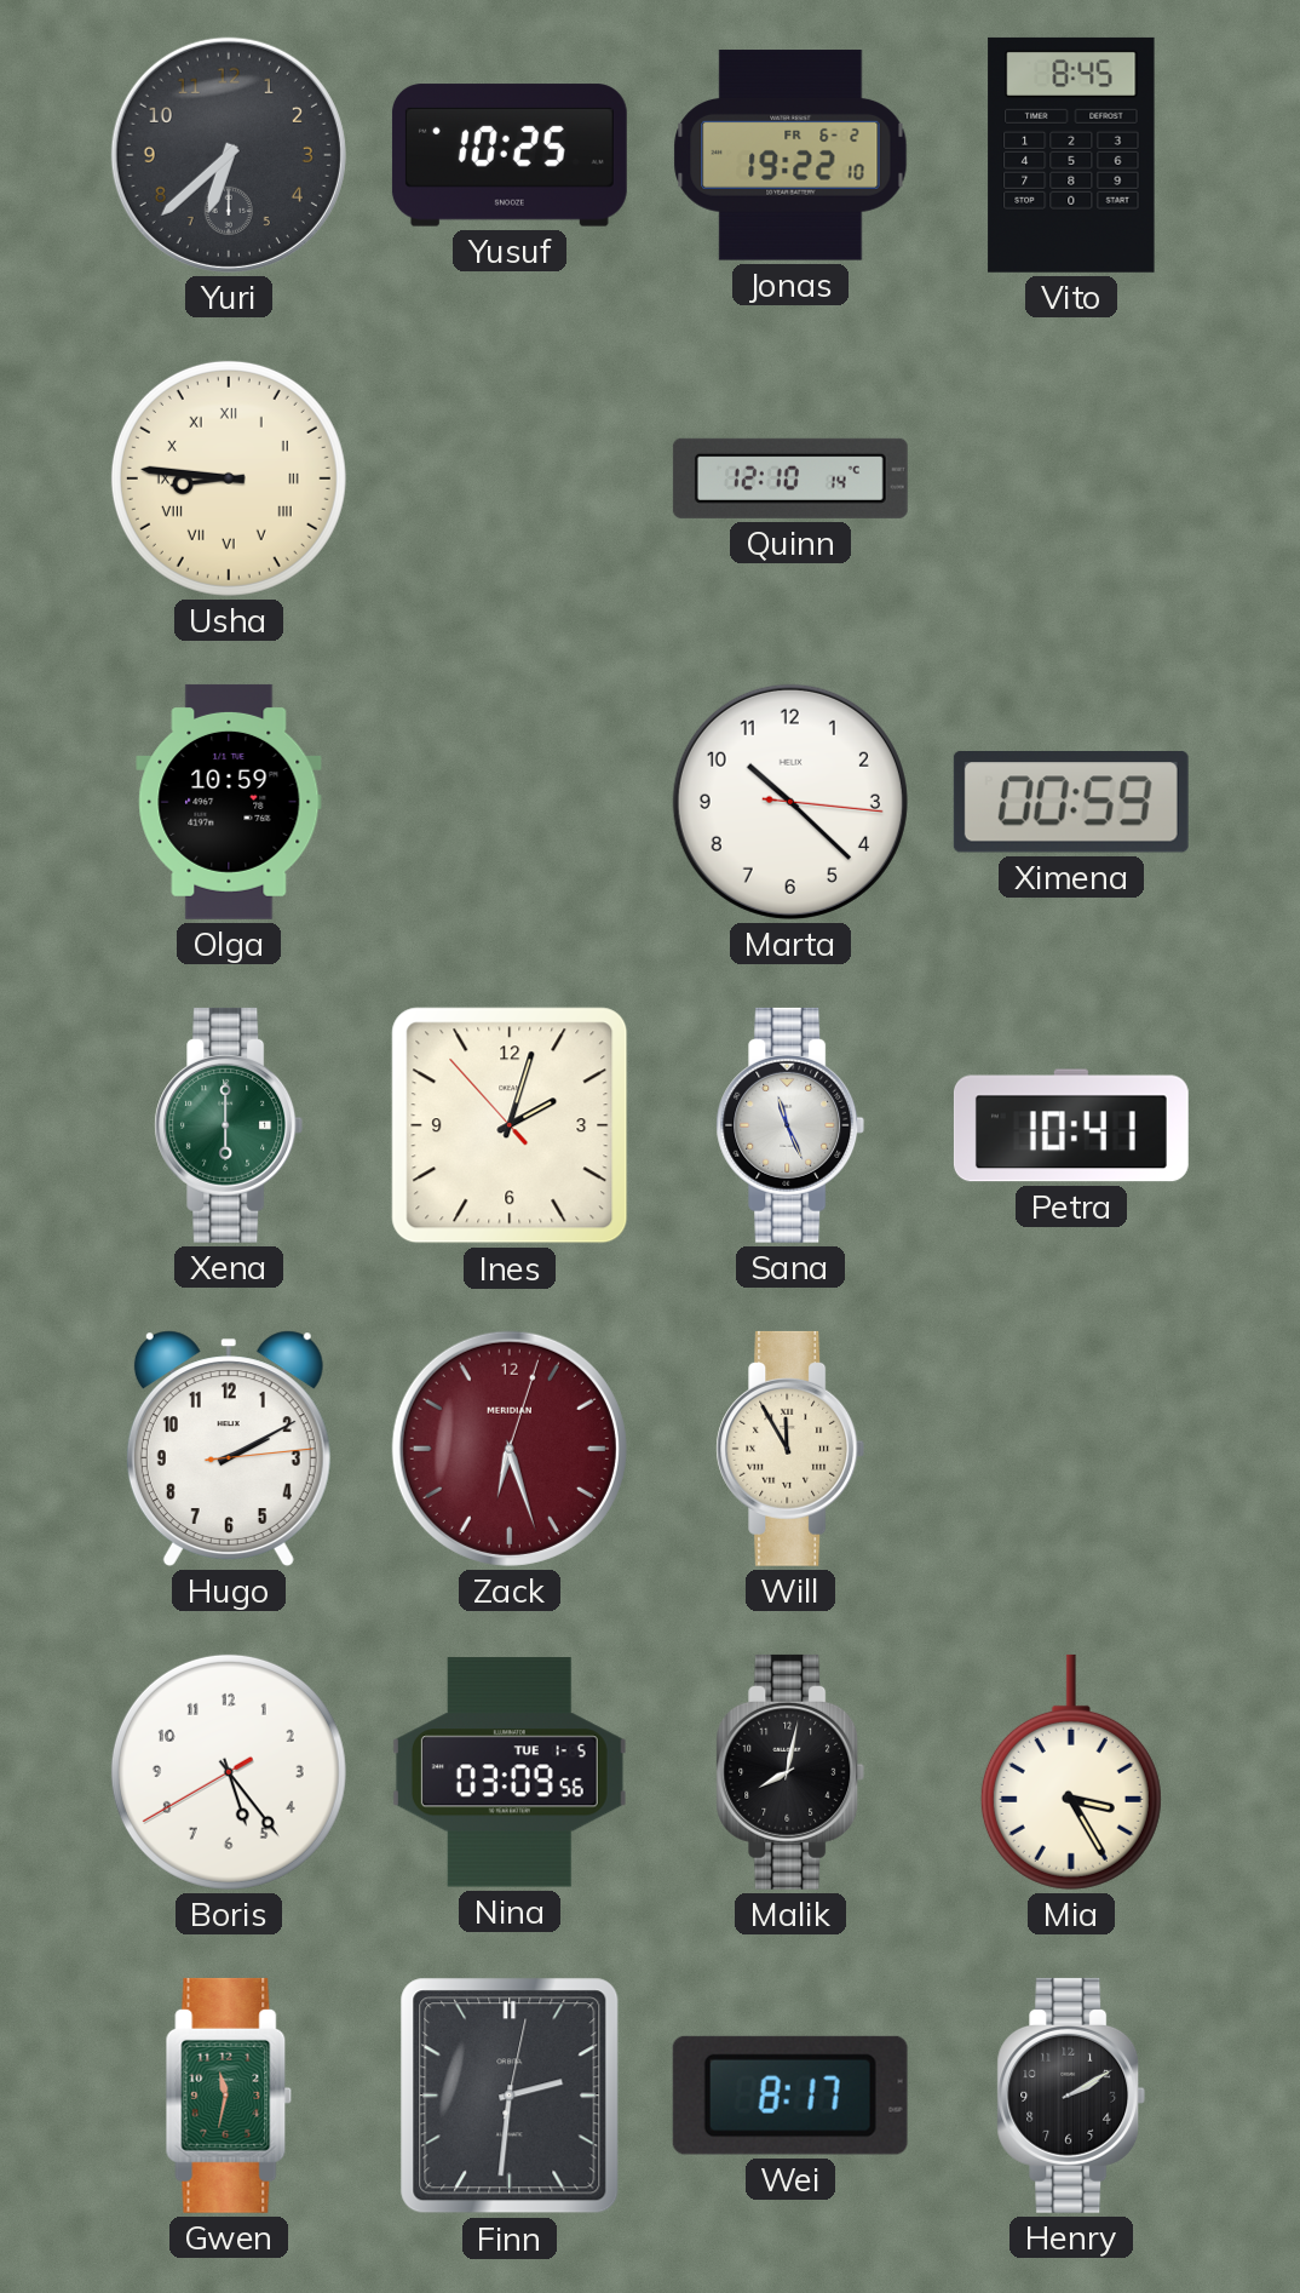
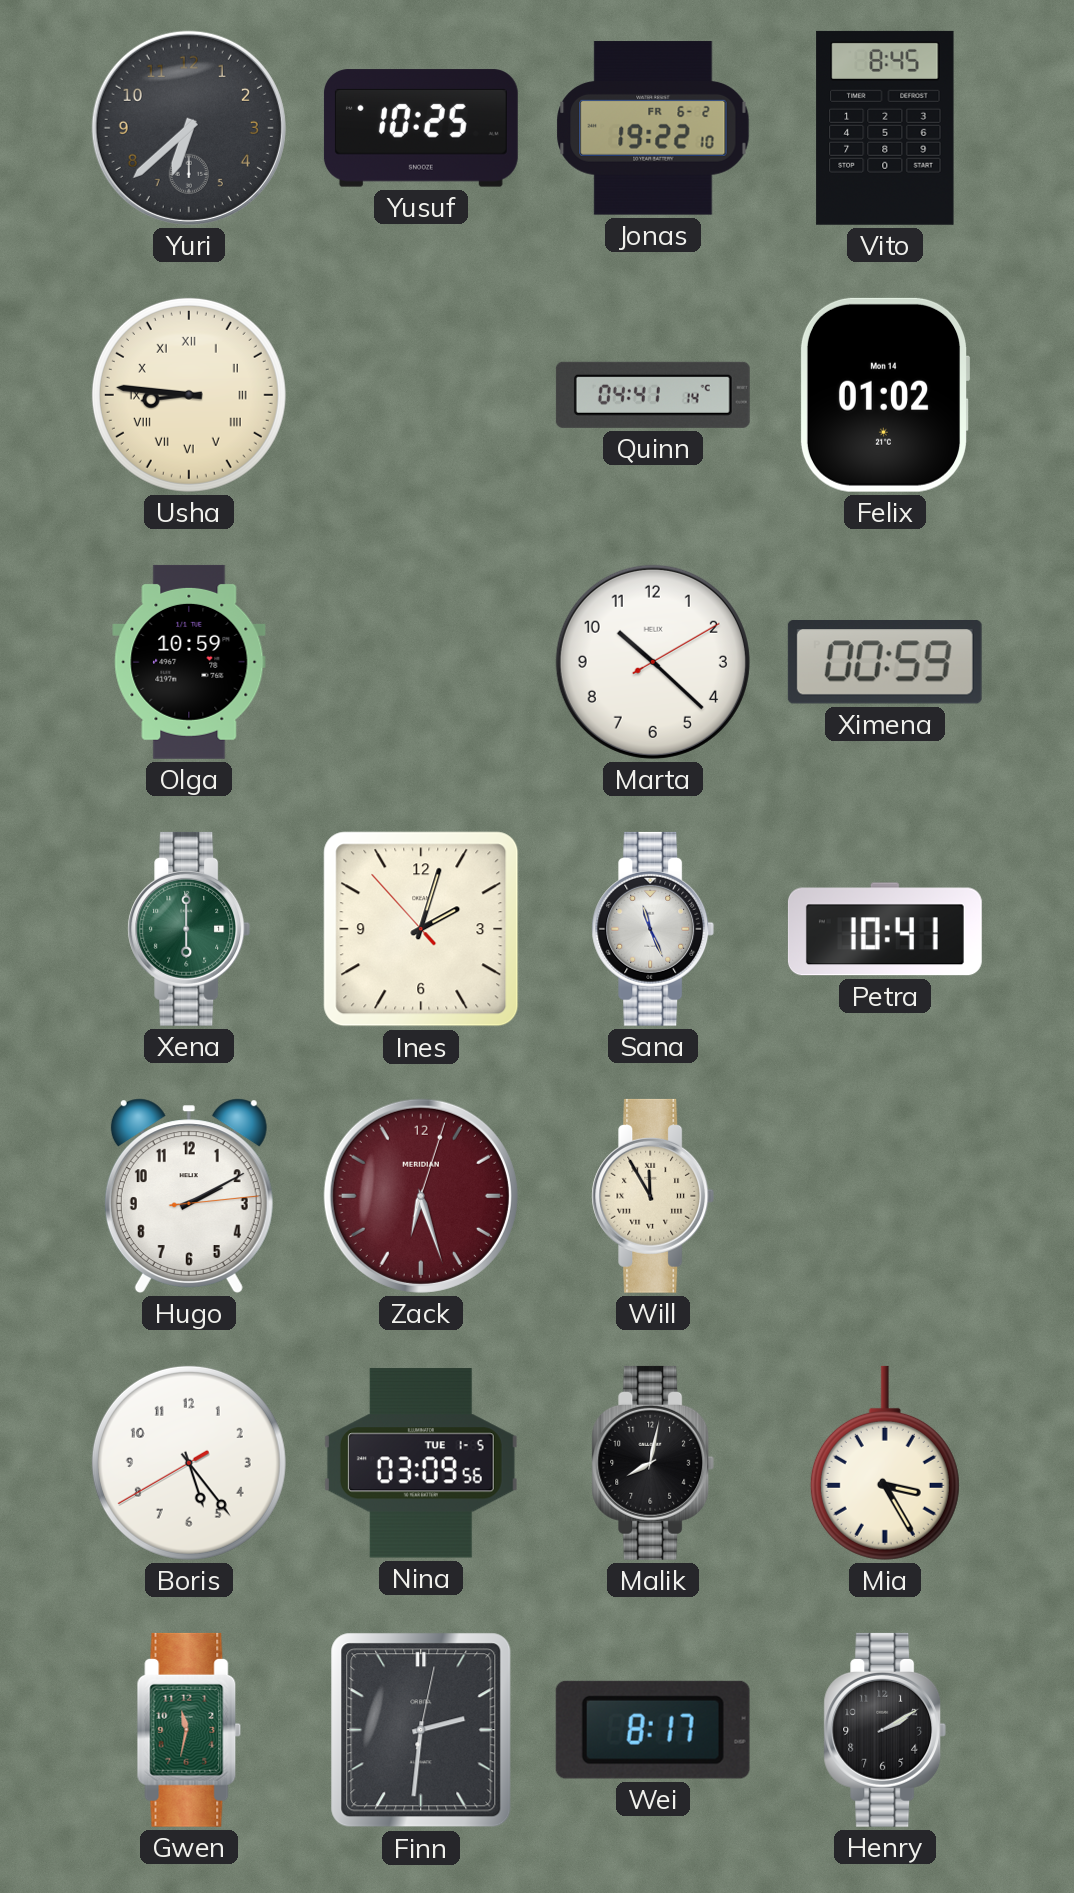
Quinn: 12:10 -> 04:41 (653, 395)
Felix: none -> 01:02 (884, 395)
Marta: 10:22:16 -> 10:22:10 (653, 662)
